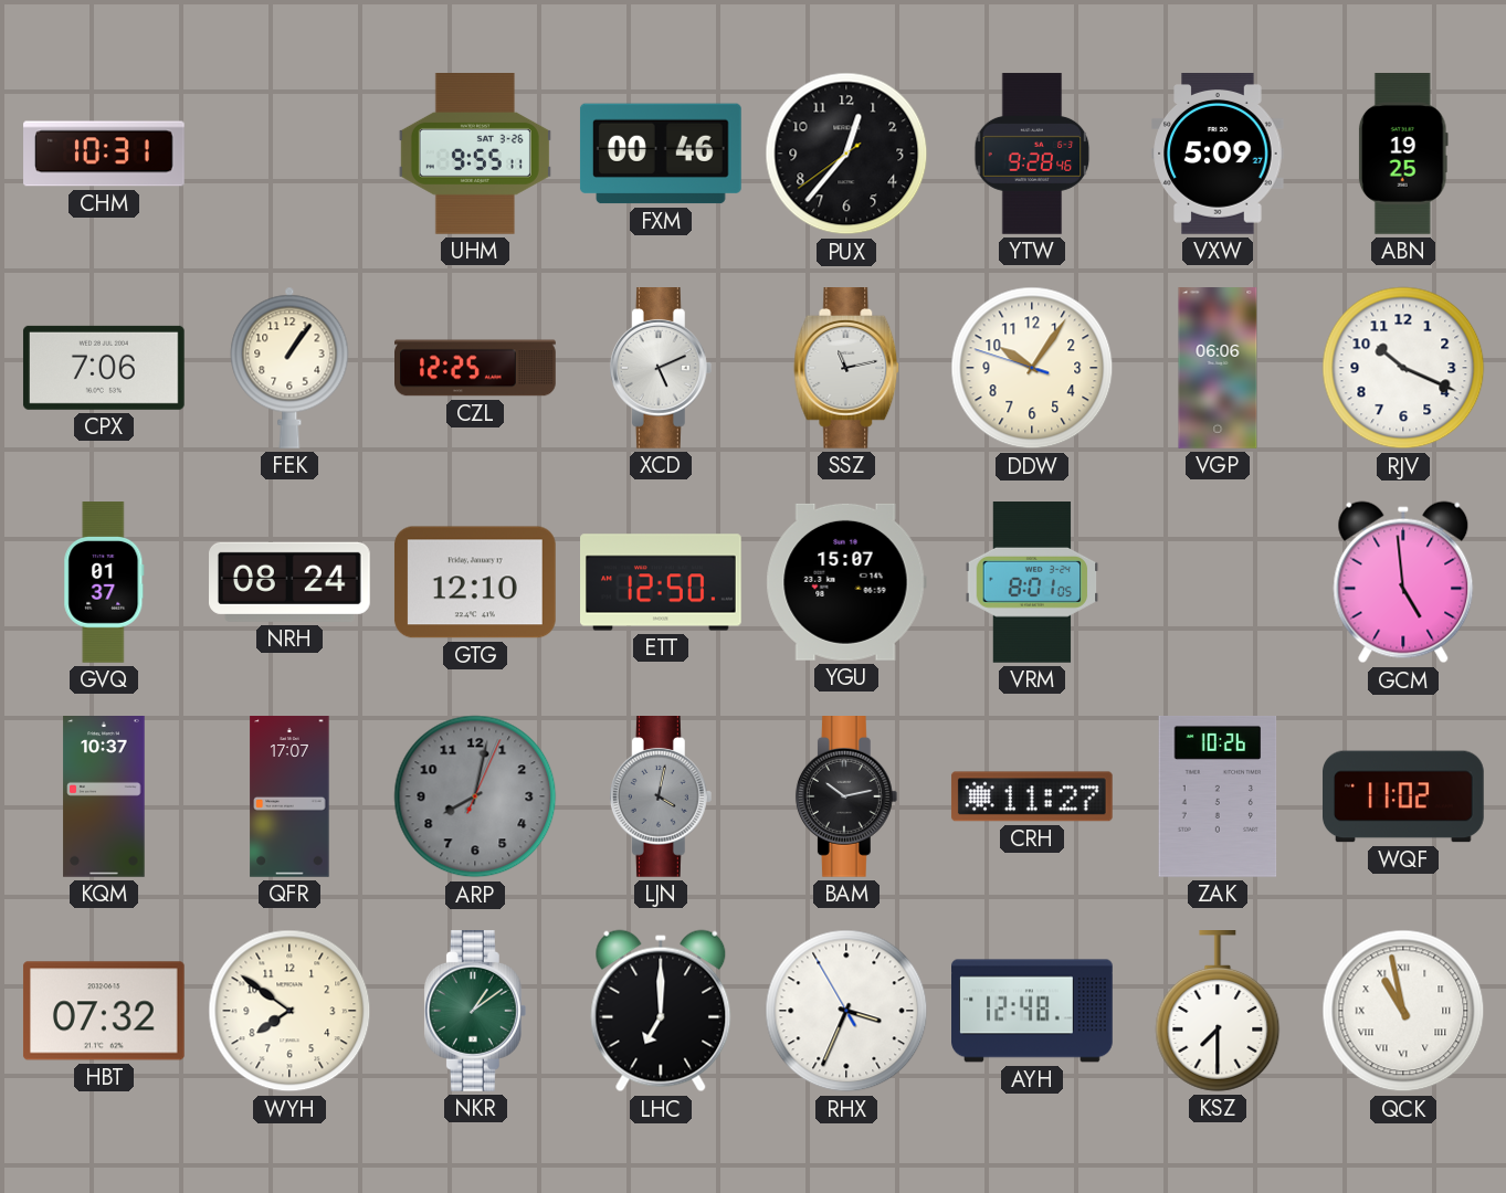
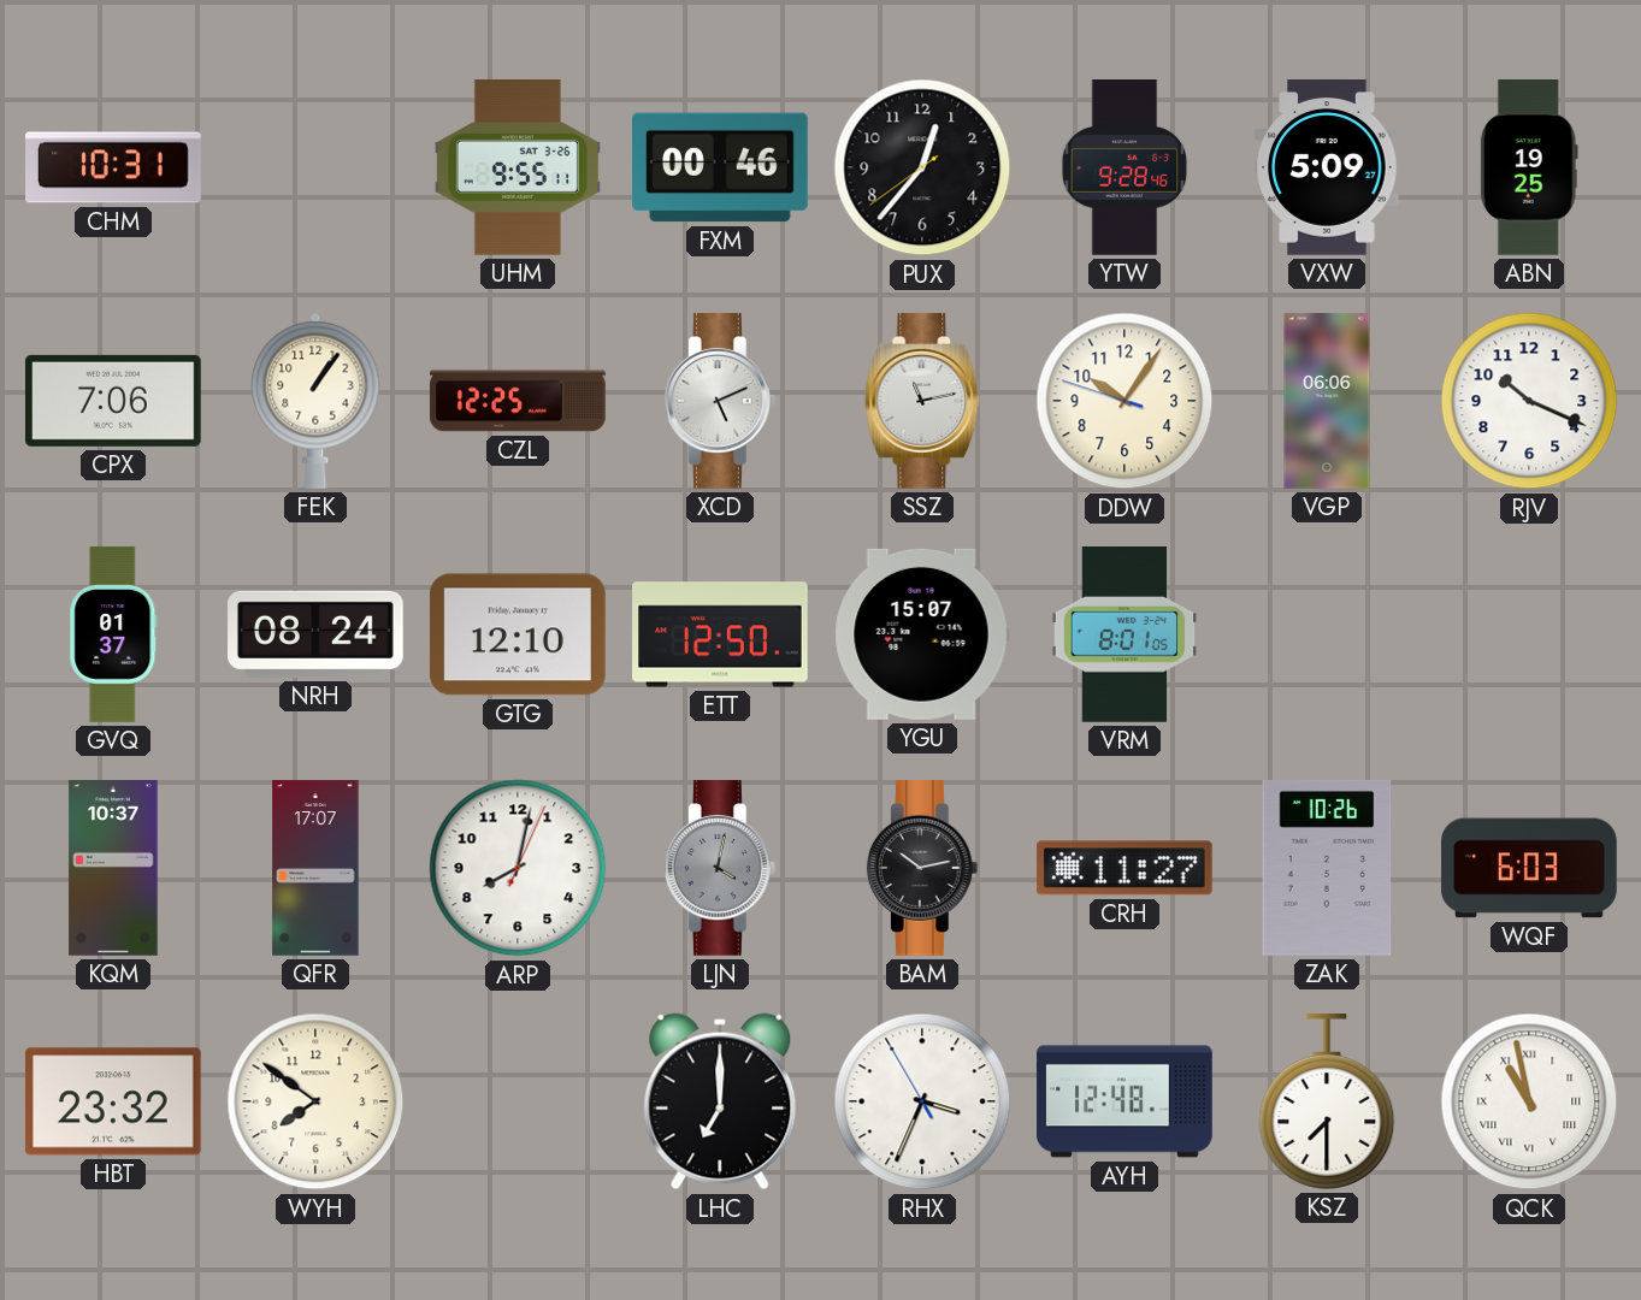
GCM: 4:59 -> none (1403, 582)
ARP dial: grey -> white (518, 868)
WQF: 11:02 -> 6:03 (1530, 868)
HBT: 07:32 -> 23:32 (113, 1101)
NKR: 1:09 -> none (475, 1012)
